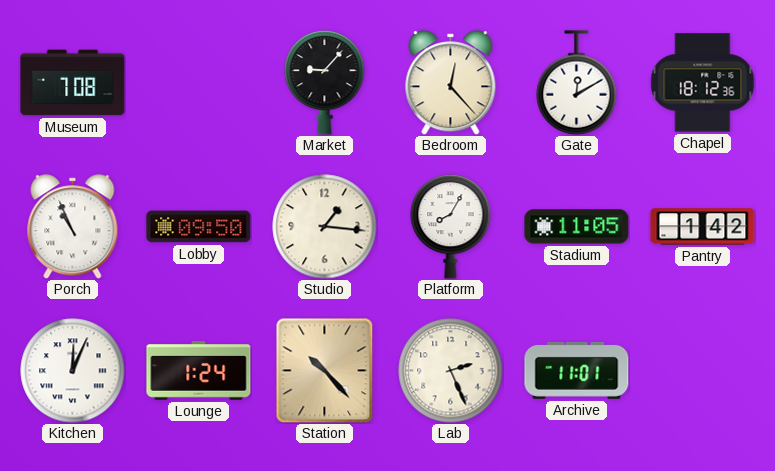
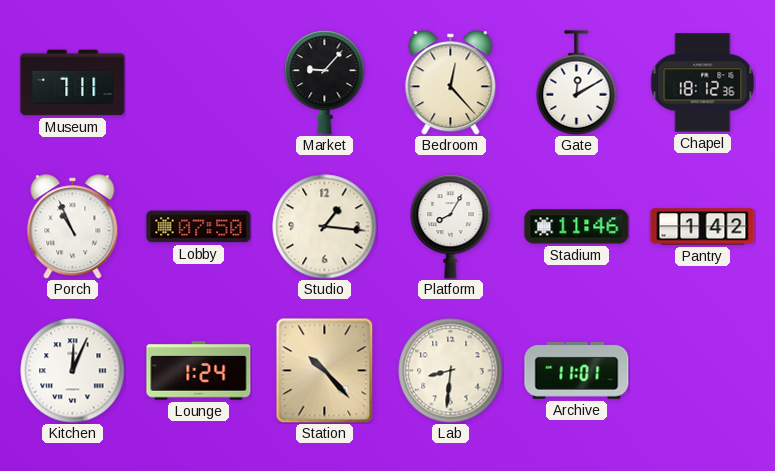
Museum: 7:08 -> 7:11 (73, 83)
Lobby: 09:50 -> 07:50 (199, 227)
Stadium: 11:05 -> 11:46 (577, 227)
Lab: 2:26 -> 8:31 (451, 371)
